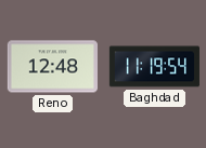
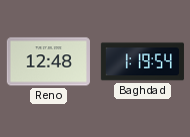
Baghdad: 11:19 -> 1:19 (142, 62)
